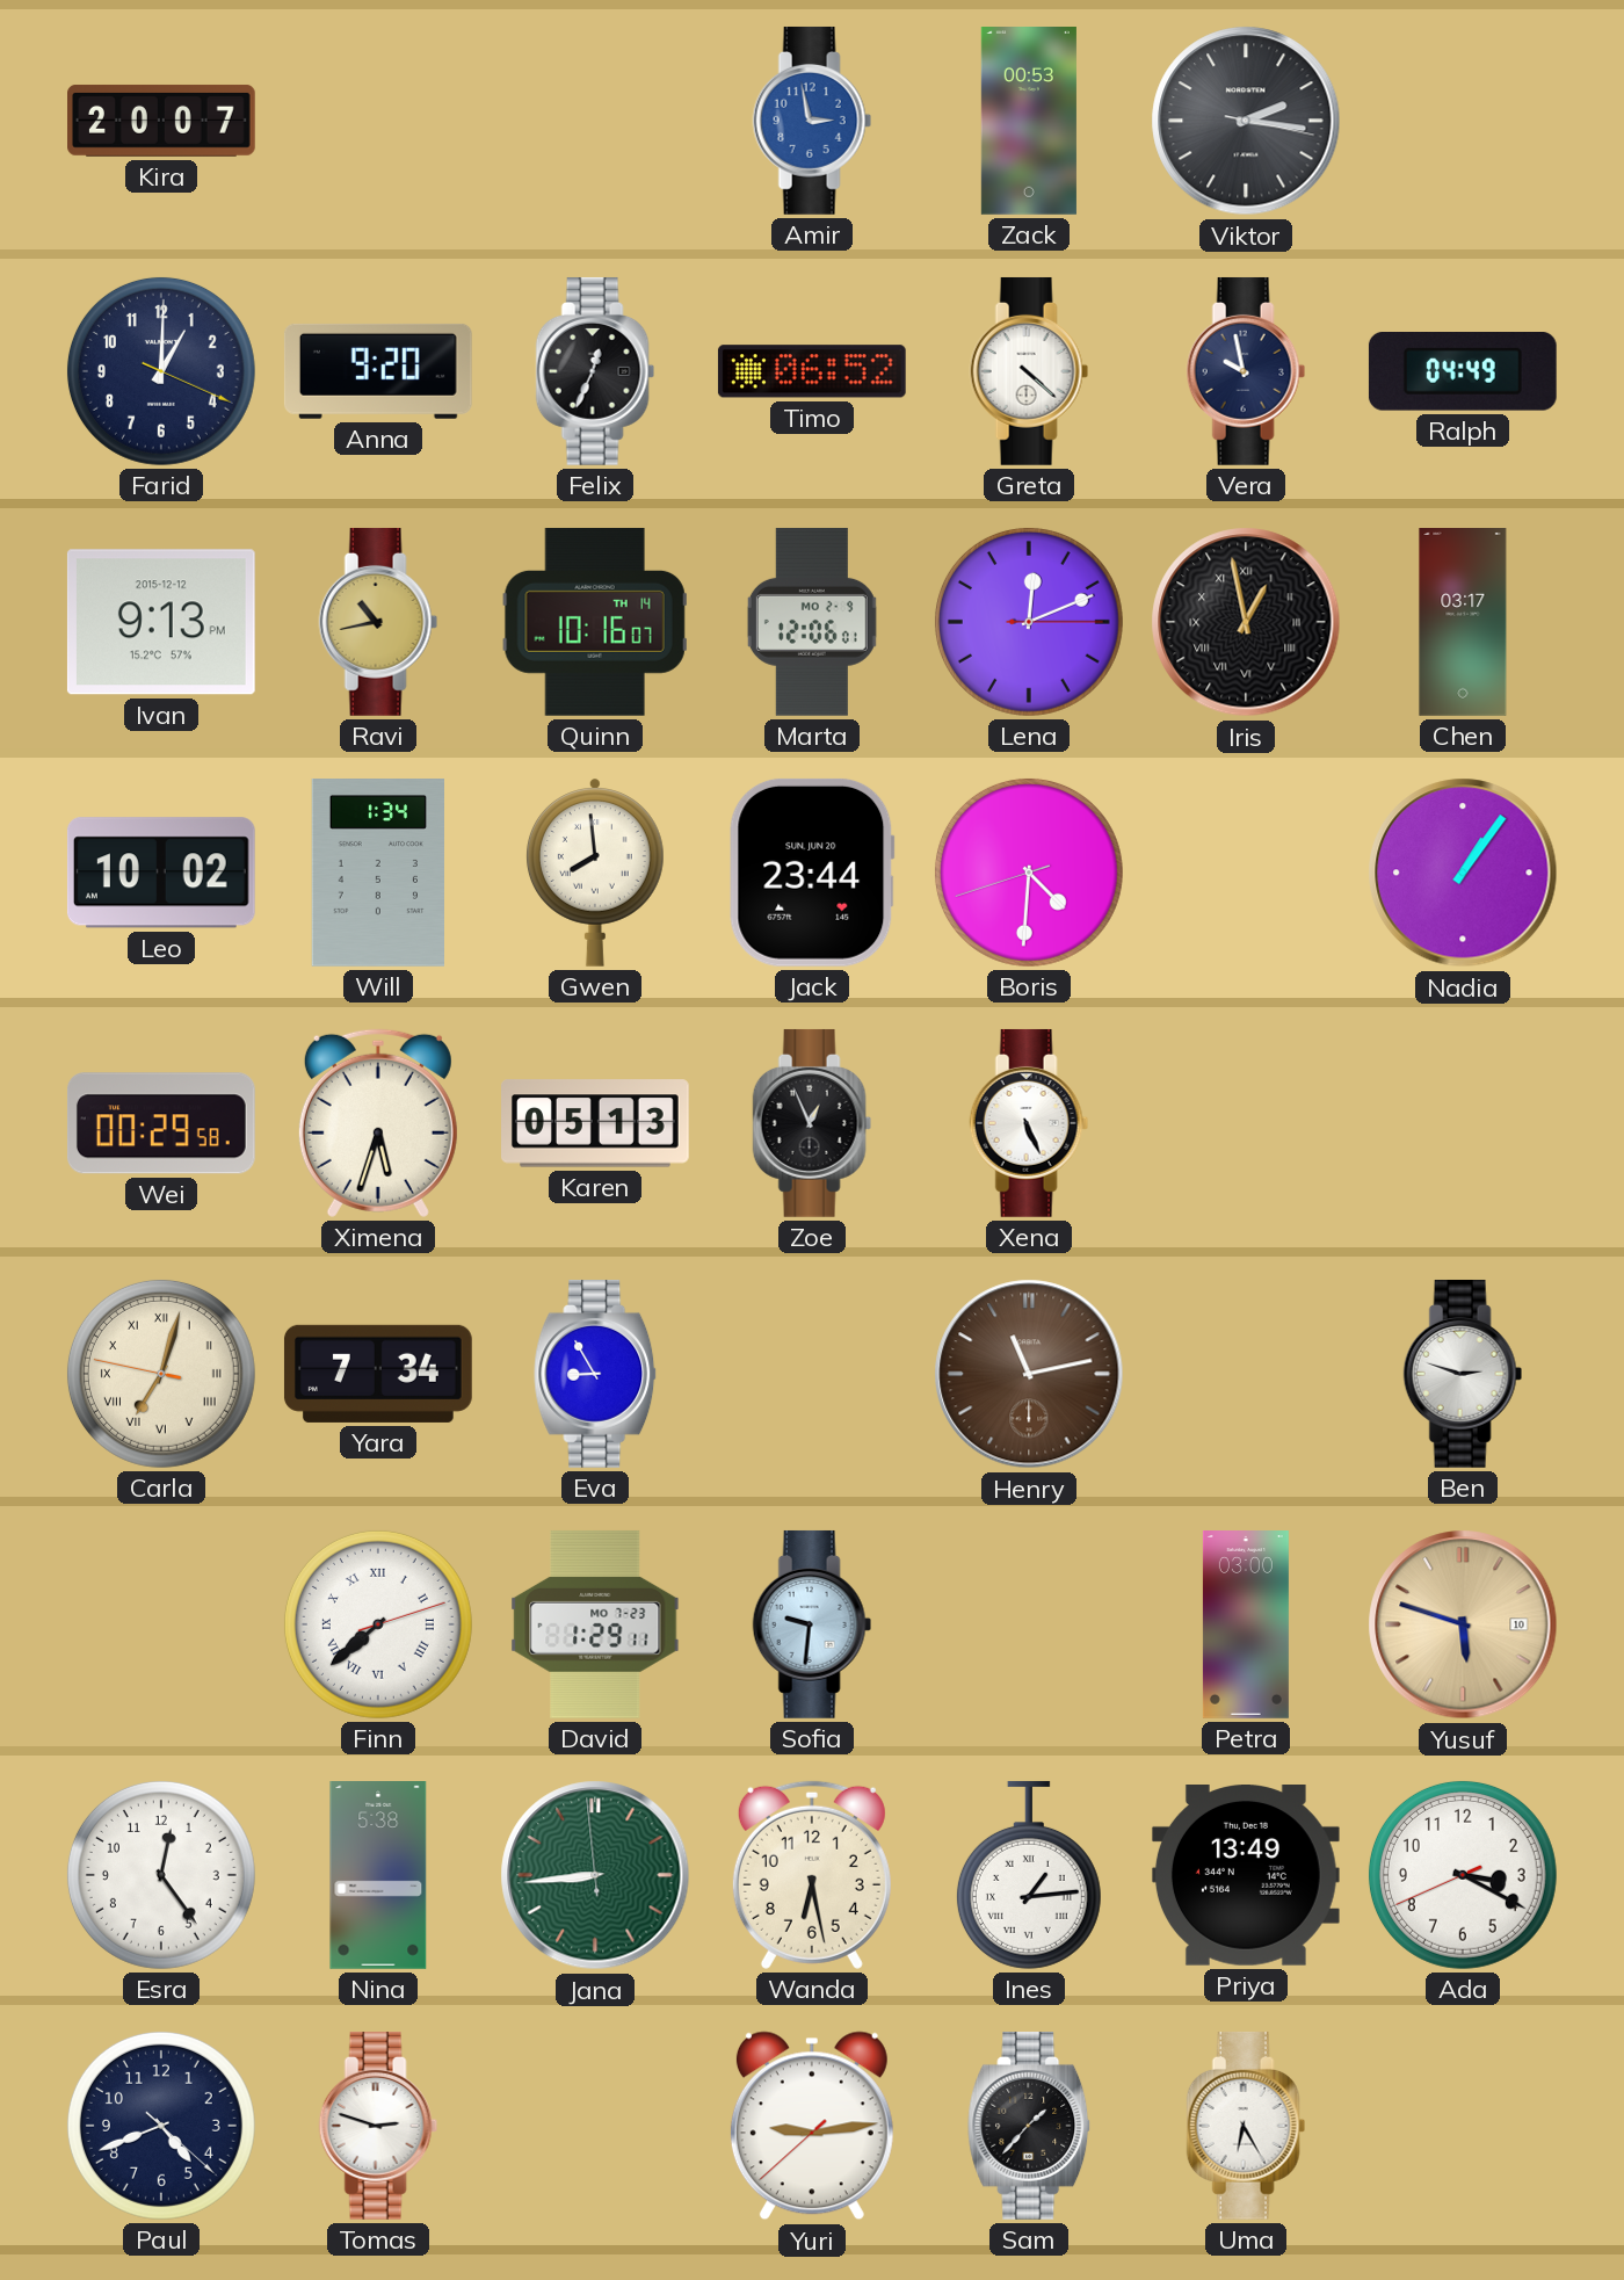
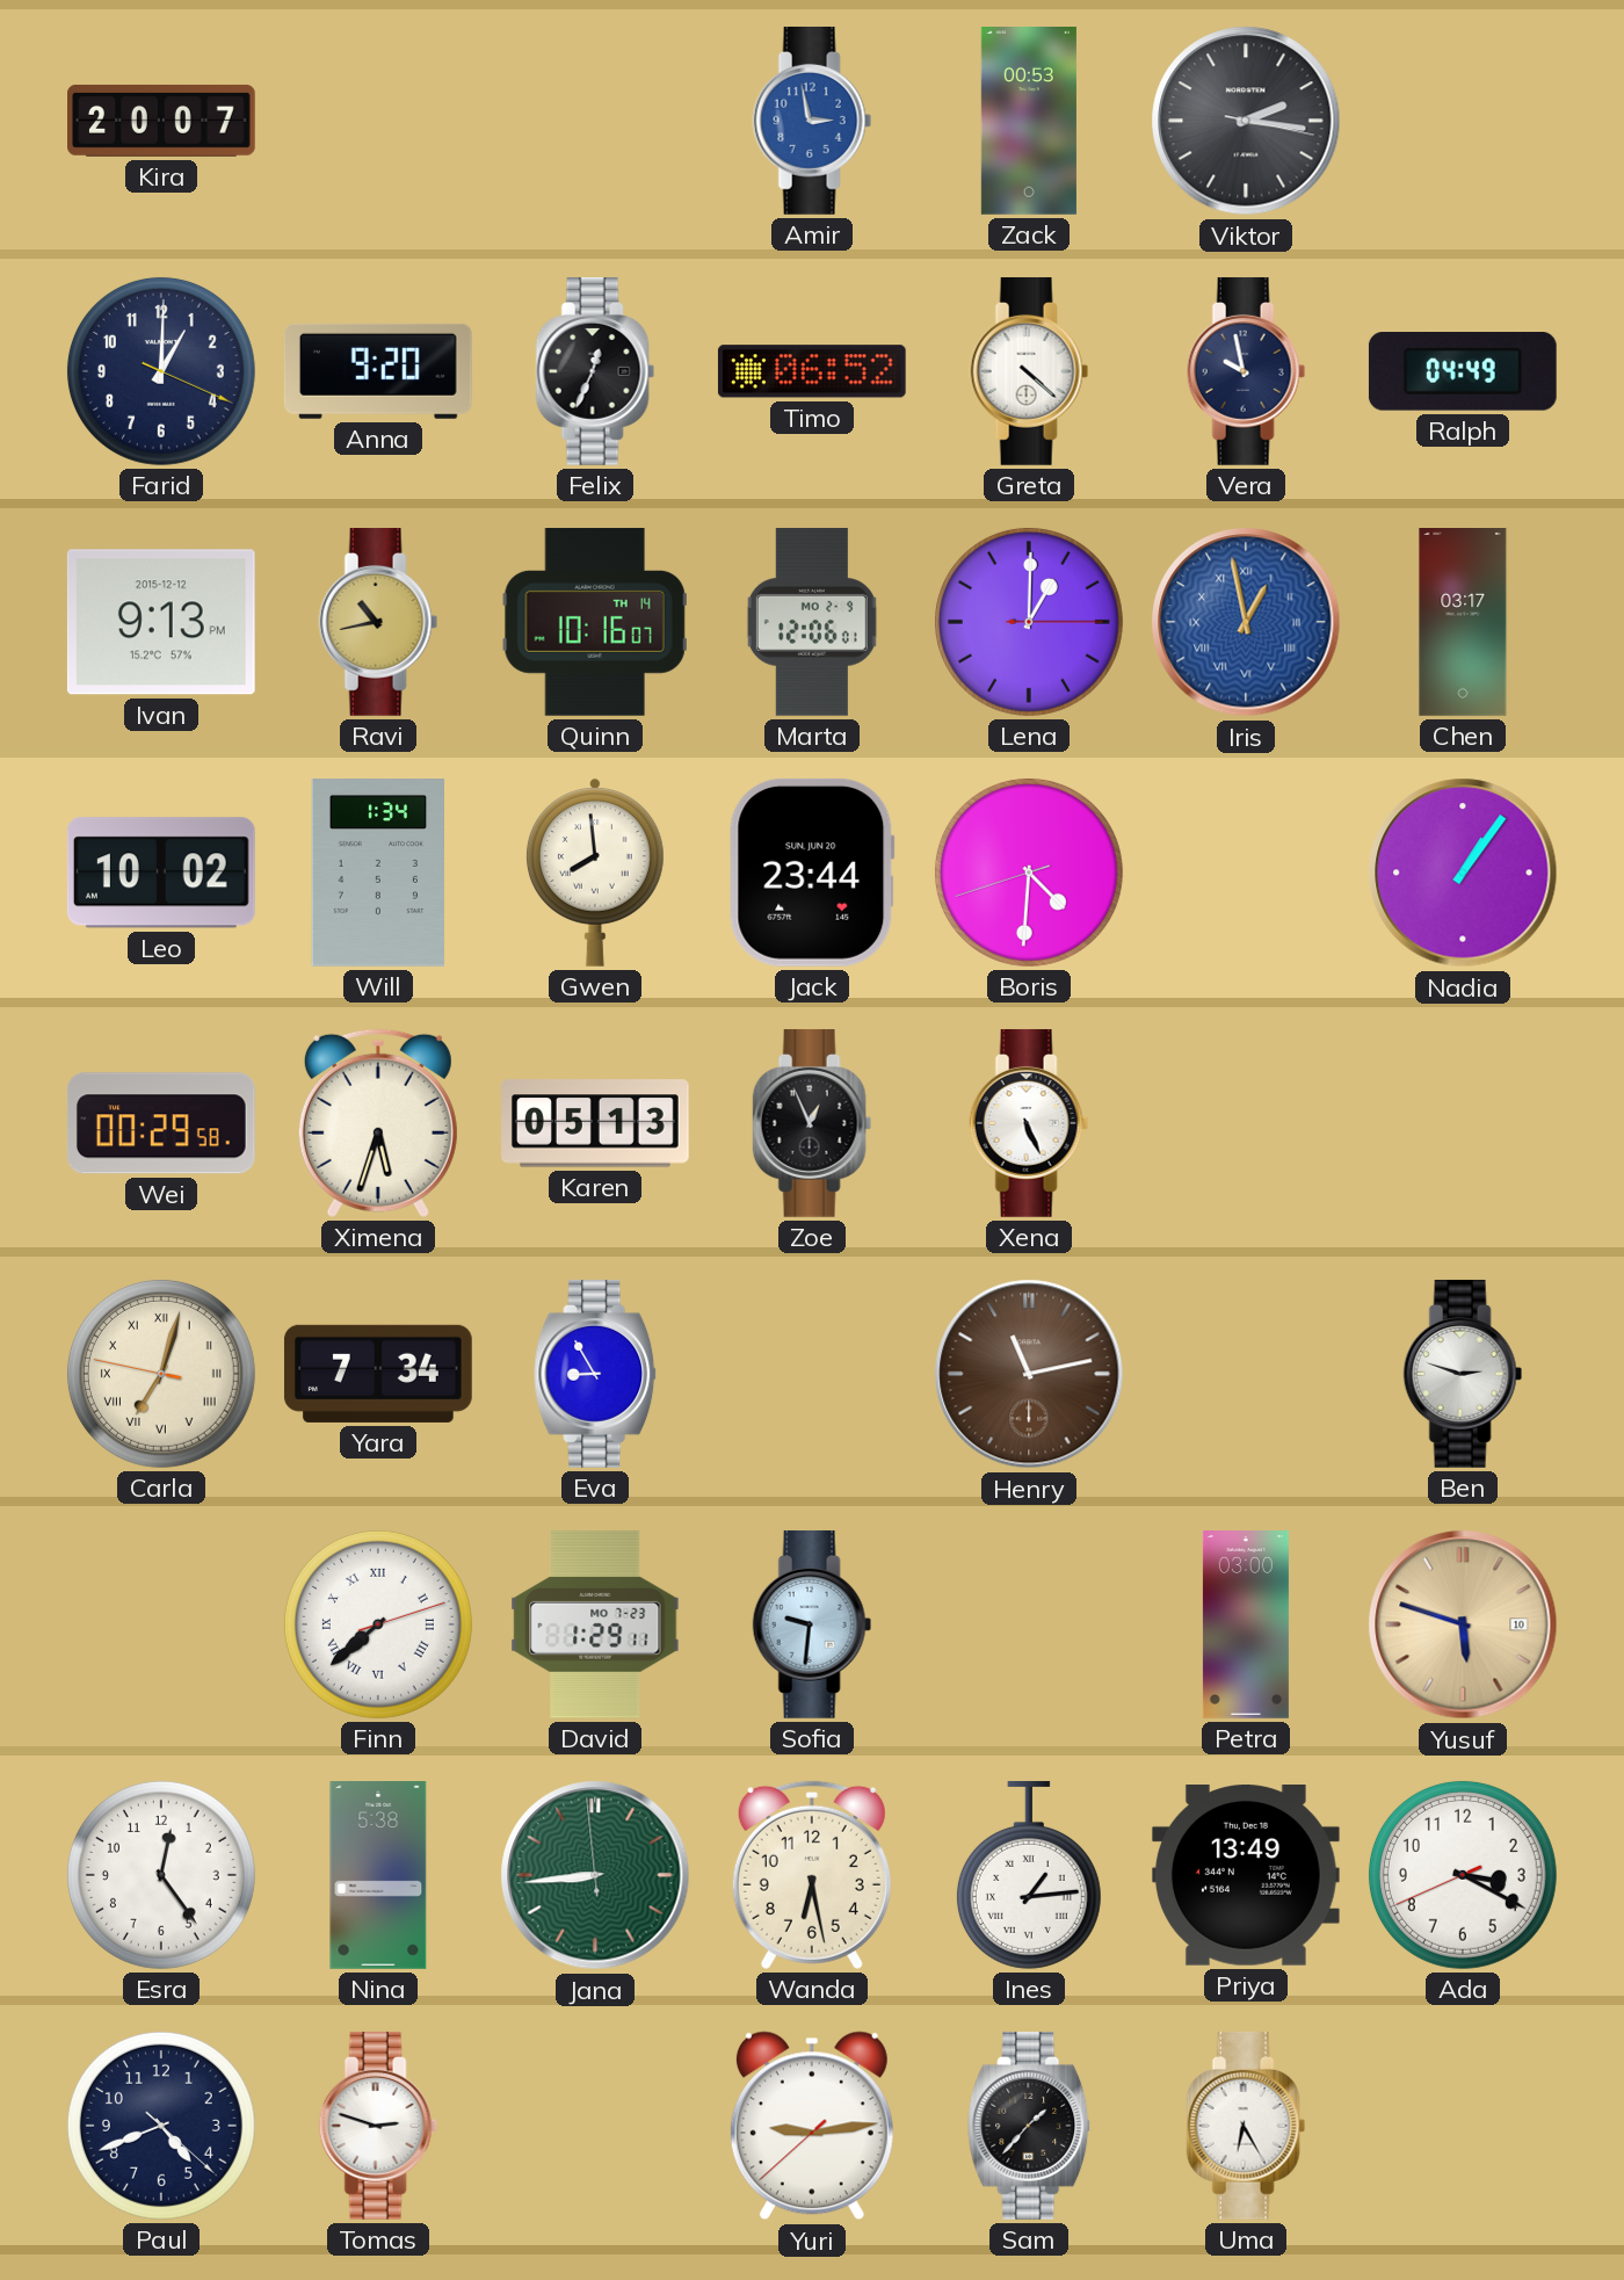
Lena: 12:11 -> 1:00 (1029, 622)
Iris dial: black -> blue (1246, 622)
